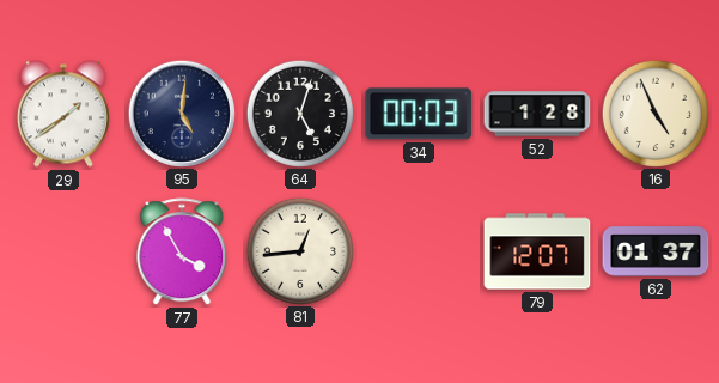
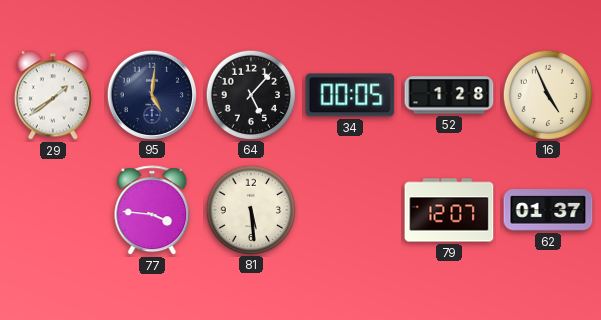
64: 5:03 -> 5:07 (250, 94)
34: 00:03 -> 00:05 (350, 95)
77: 3:55 -> 3:46 (152, 211)
81: 12:44 -> 5:29 (250, 209)
